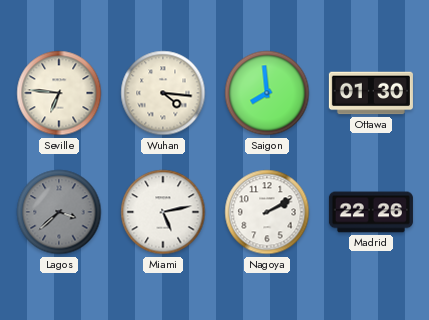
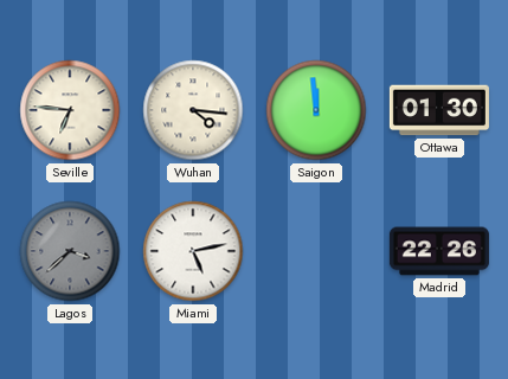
Saigon: 7:59 -> 11:59 (316, 110)
Nagoya: 2:10 -> none (267, 212)
